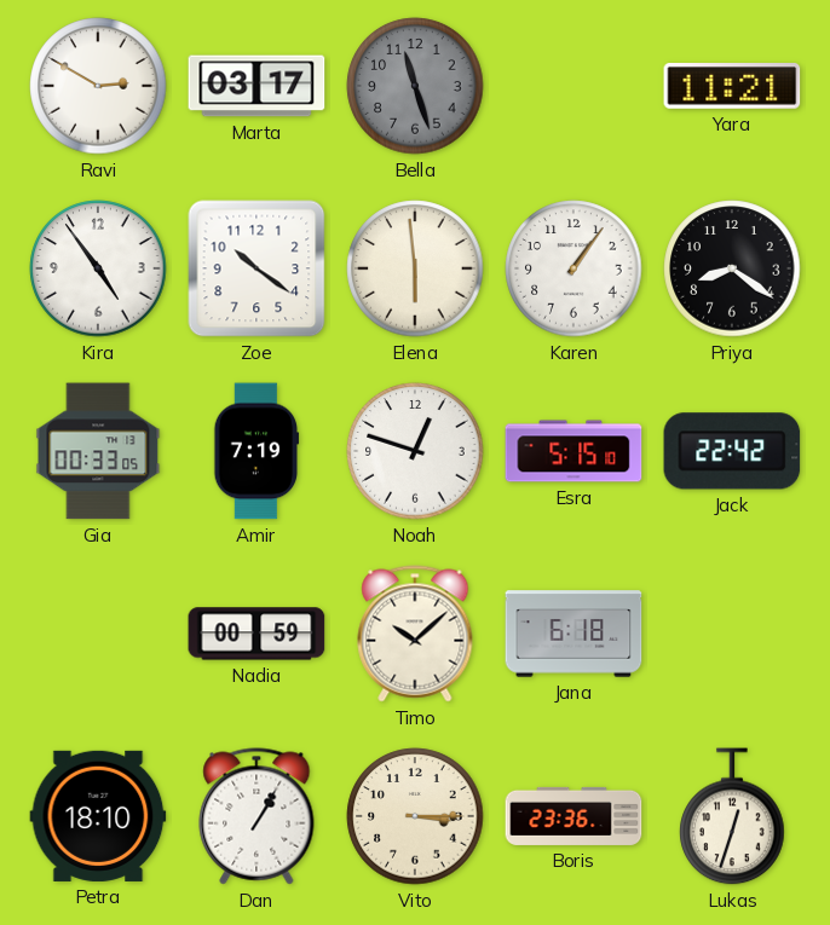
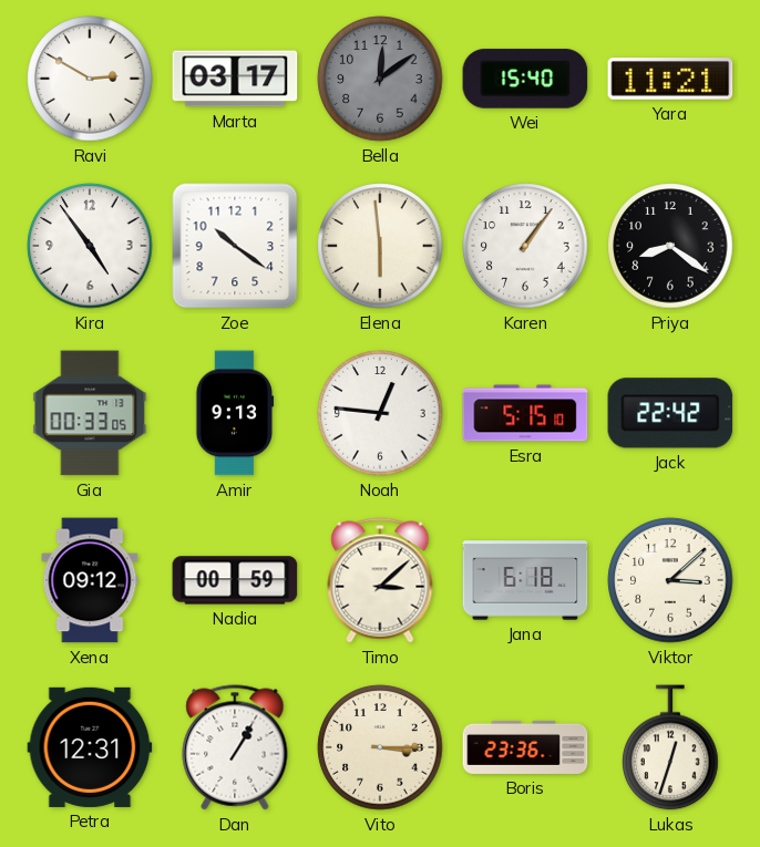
Bella: 11:27 -> 12:09 (380, 79)
Wei: none -> 15:40 (525, 79)
Amir: 7:19 -> 9:13 (235, 413)
Noah: 12:48 -> 12:46 (380, 413)
Xena: none -> 09:12 (90, 580)
Timo: 10:08 -> 3:08 (380, 580)
Viktor: none -> 3:08 (670, 580)
Petra: 18:10 -> 12:31 (90, 747)
